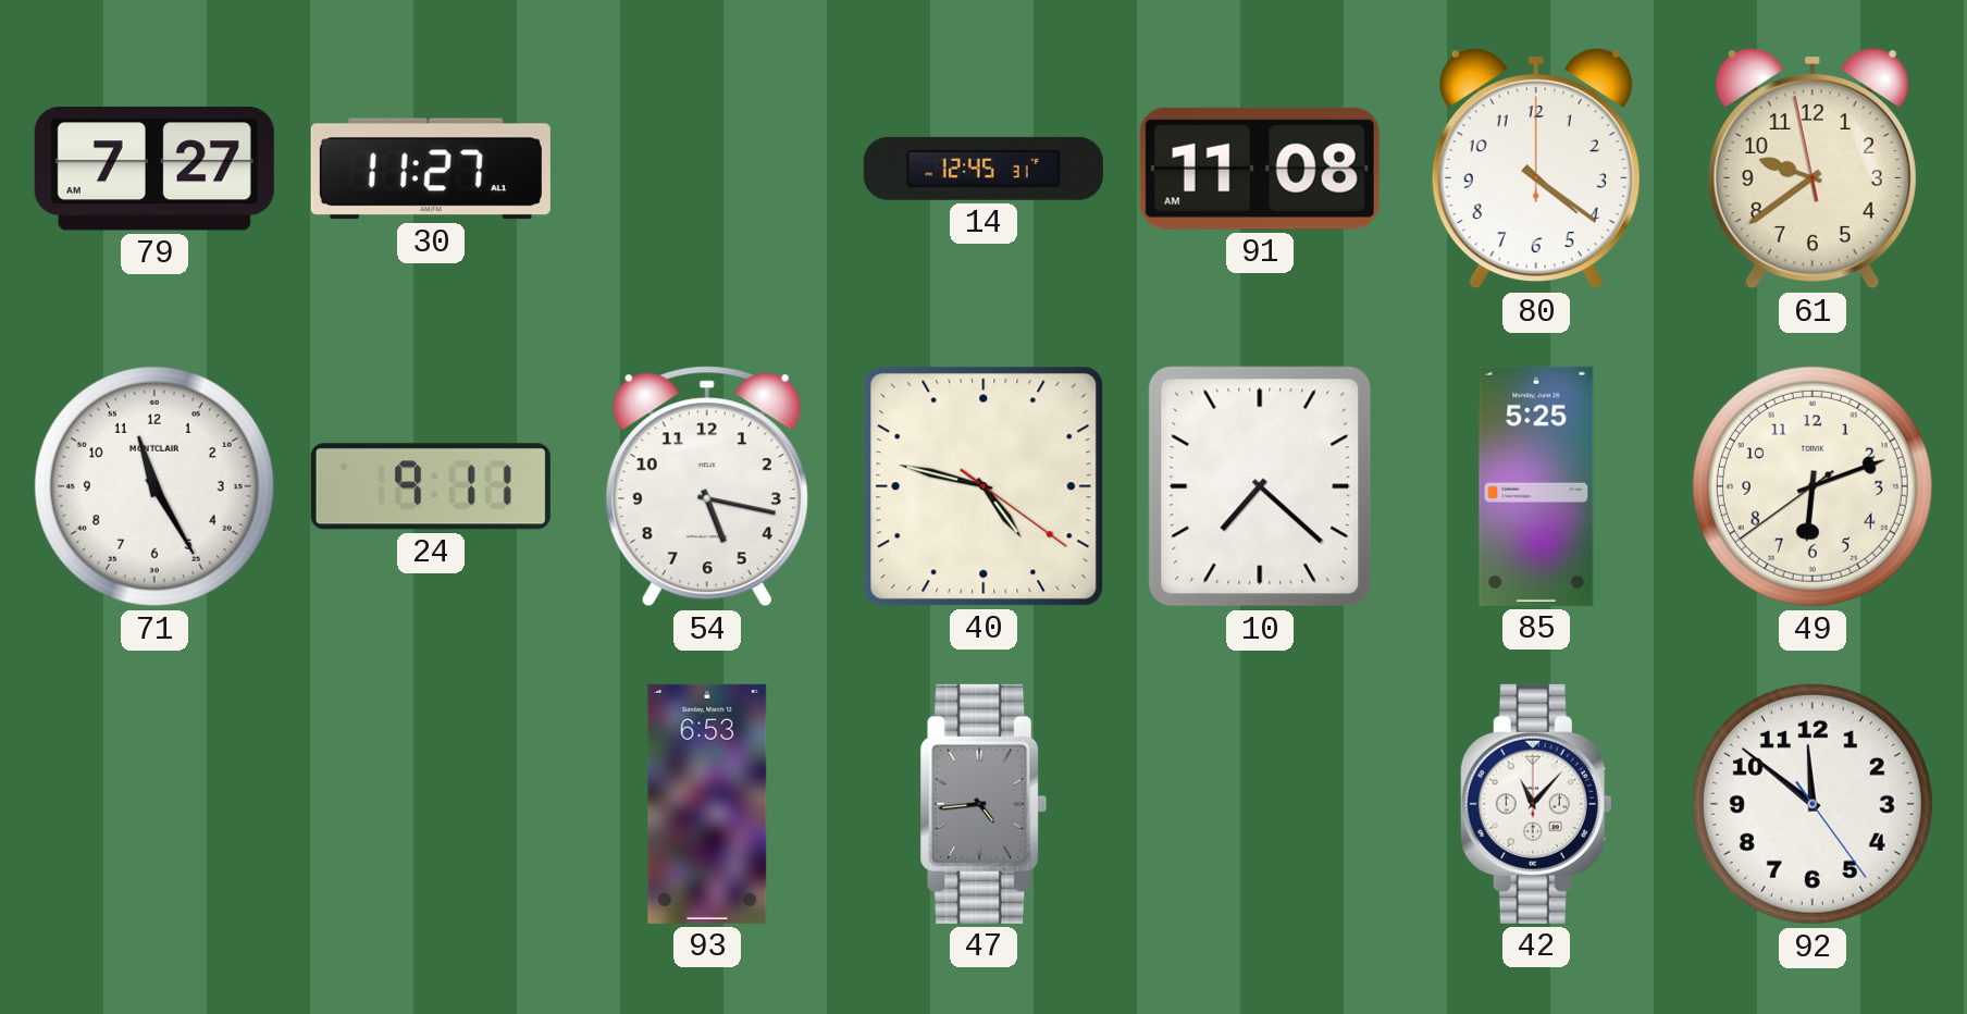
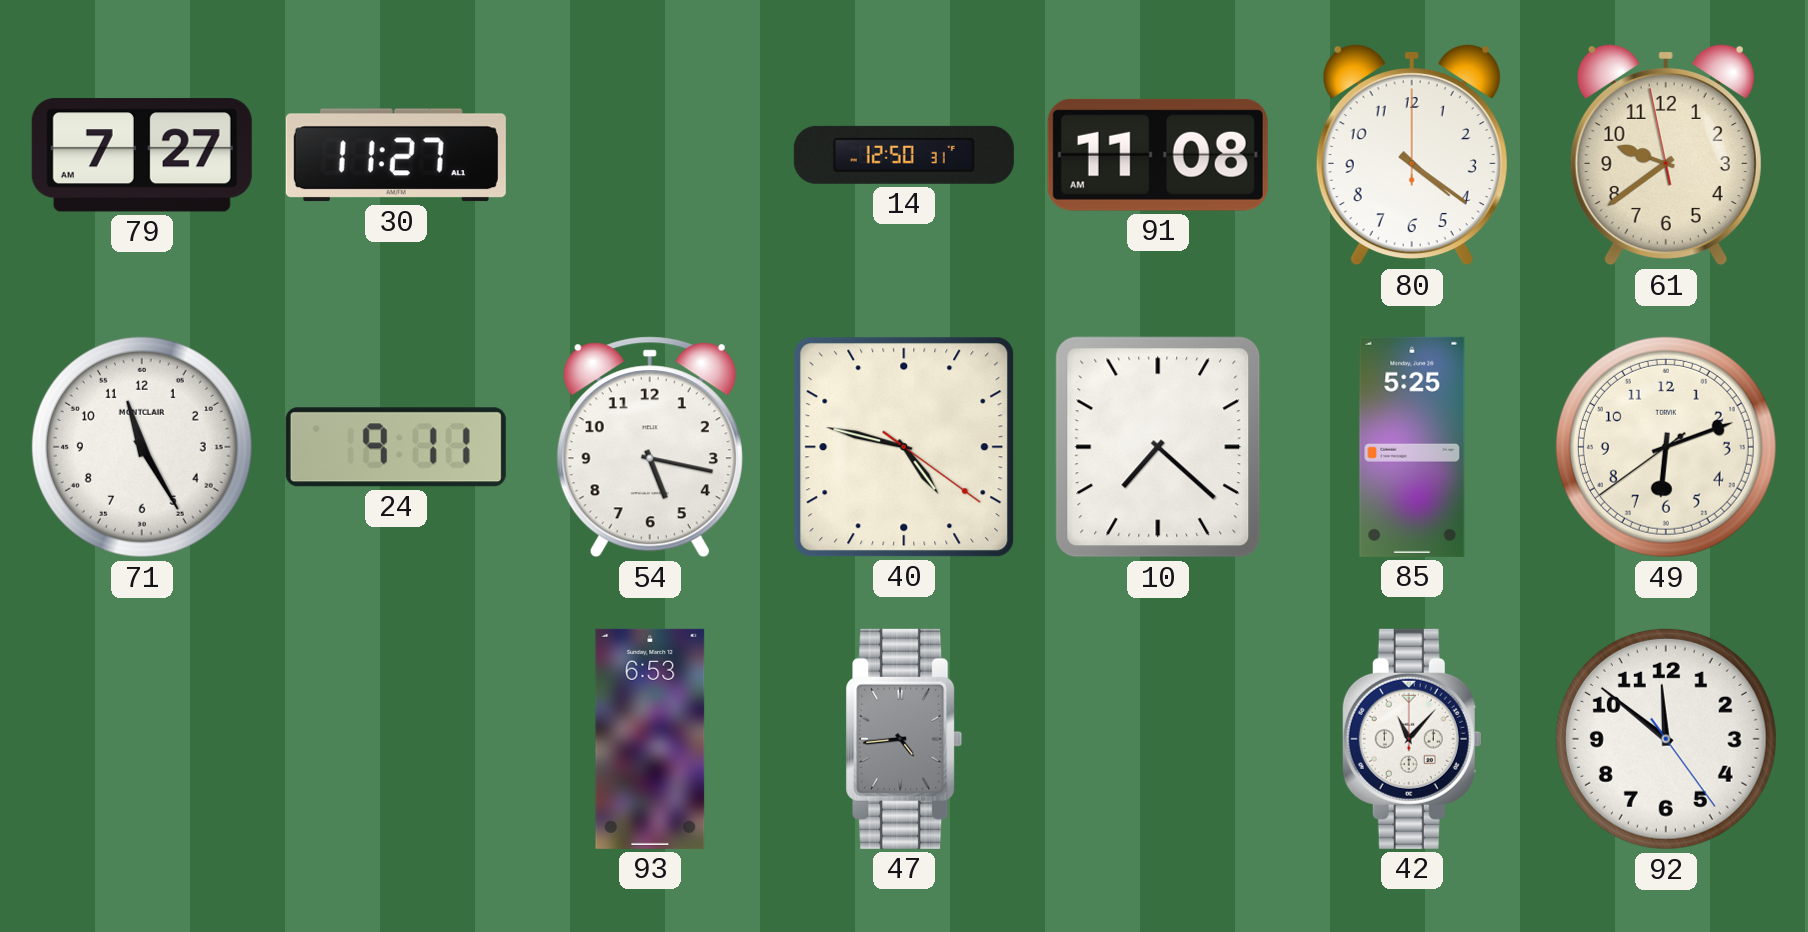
14: 12:45 -> 12:50 (904, 155)
